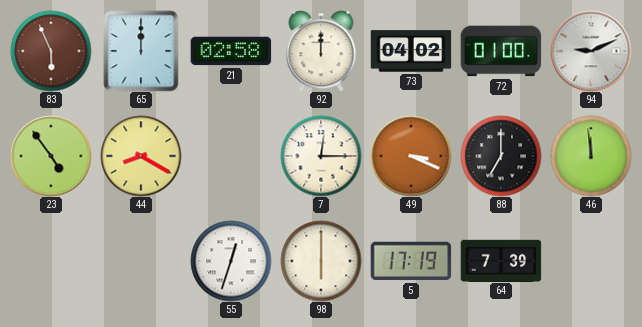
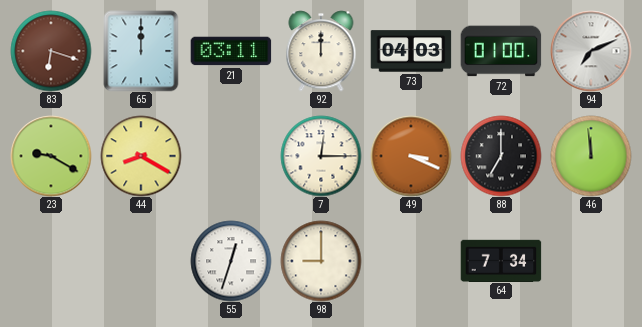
83: 5:56 -> 6:18 (51, 51)
21: 02:58 -> 03:11 (231, 51)
73: 04:02 -> 04:03 (411, 51)
94: 9:11 -> 7:11 (591, 51)
23: 4:54 -> 9:20 (51, 156)
98: 6:00 -> 9:00 (321, 261)
5: 17:19 -> none (411, 261)
64: 7:39 -> 7:34 (501, 260)
